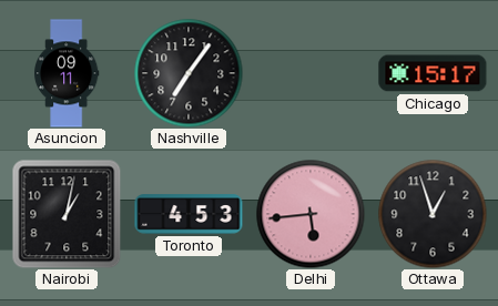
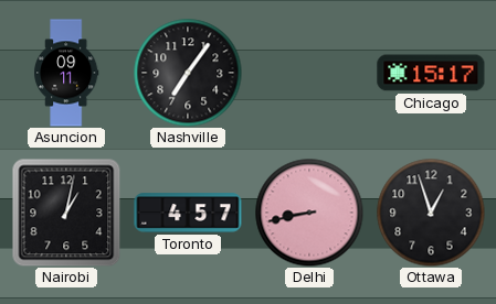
Toronto: 4:53 -> 4:57 (188, 213)
Delhi: 5:44 -> 8:43 (309, 213)
